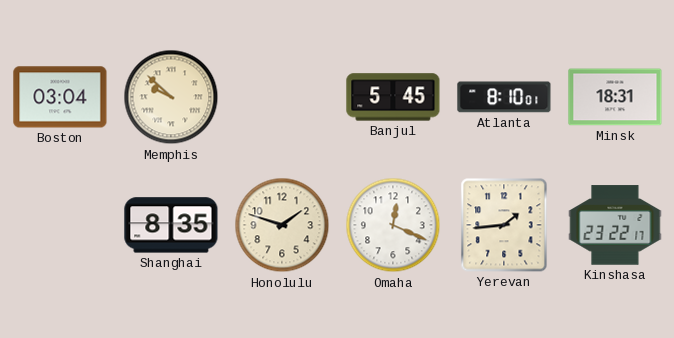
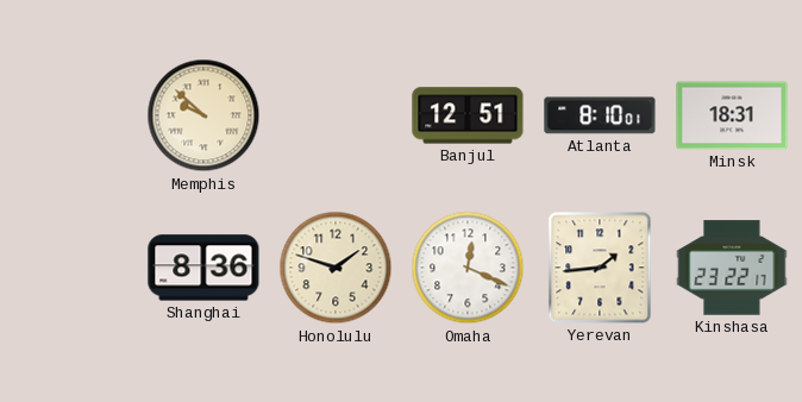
Boston: 03:04 -> none (60, 97)
Banjul: 5:45 -> 12:51 (468, 115)
Shanghai: 8:35 -> 8:36 (203, 268)
